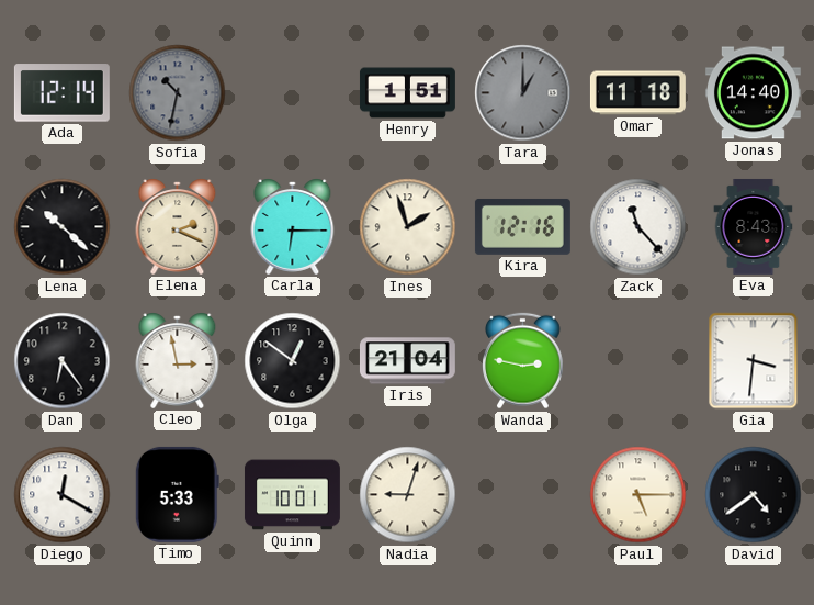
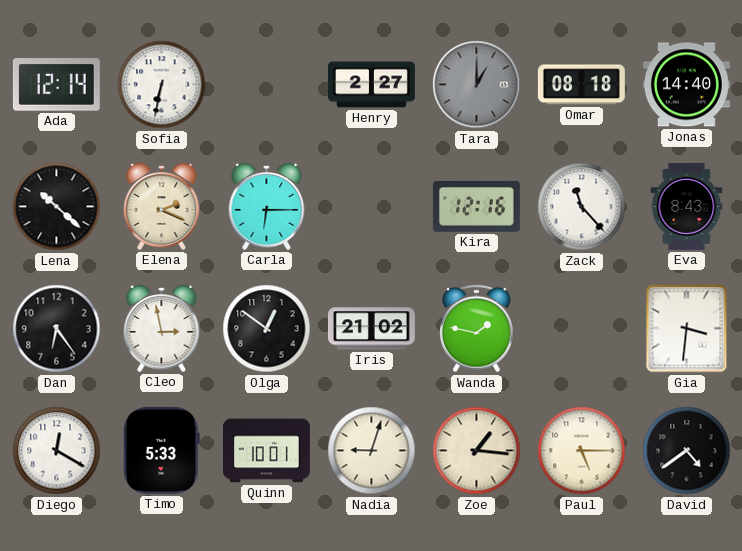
Sofia: 10:32 -> 6:32 (162, 85)
Sofia dial: grey -> white (162, 85)
Henry: 1:51 -> 2:27 (371, 85)
Omar: 11:18 -> 08:18 (581, 85)
Ines: 1:57 -> none (408, 227)
Iris: 21:04 -> 21:02 (371, 329)
Wanda: 2:47 -> 1:47 (477, 329)
Zoe: none -> 1:16 (477, 451)
